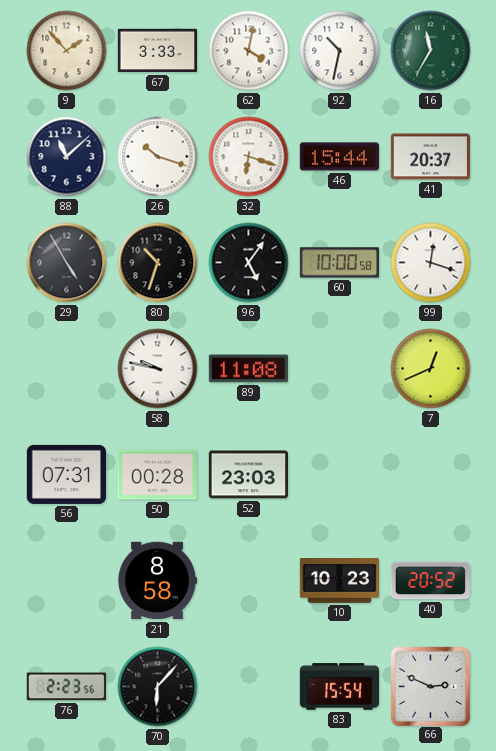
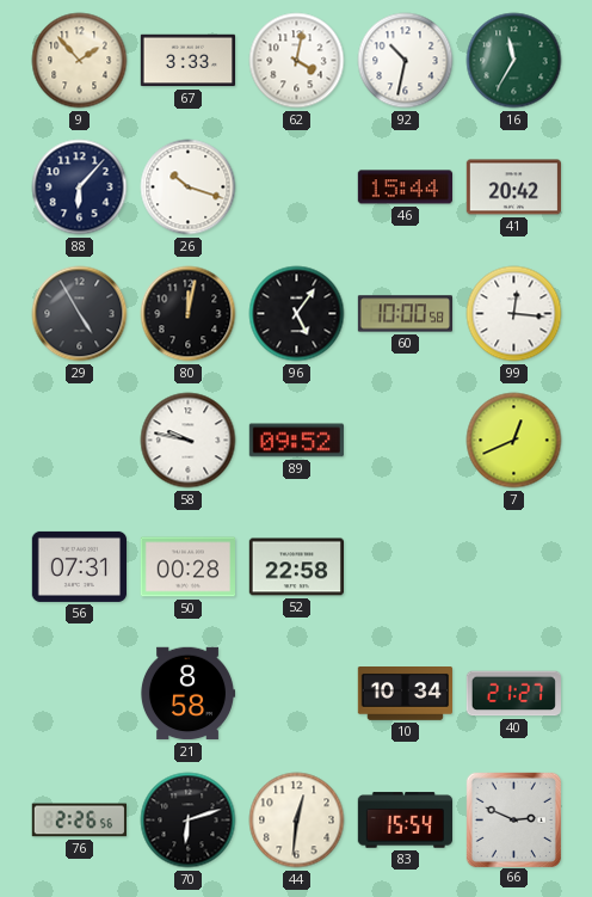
88: 11:08 -> 6:07 (80, 188)
32: 6:18 -> none (249, 157)
41: 20:37 -> 20:42 (513, 188)
80: 10:33 -> 12:02 (189, 314)
99: 12:18 -> 12:16 (514, 314)
89: 11:08 -> 09:52 (296, 441)
52: 23:03 -> 22:58 (296, 567)
10: 10:23 -> 10:34 (405, 694)
40: 20:52 -> 21:27 (513, 694)
76: 2:23 -> 2:26 (79, 821)
70: 6:07 -> 6:12 (189, 821)
44: none -> 12:31 (297, 821)
